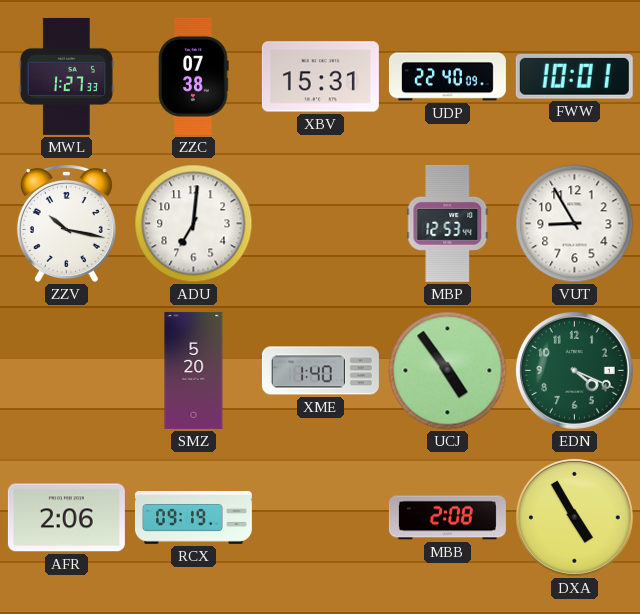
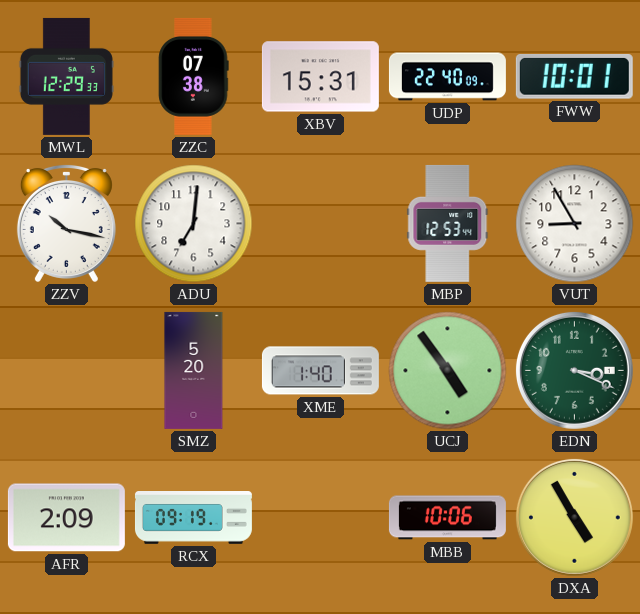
MWL: 1:27 -> 12:29 (66, 76)
EDN: 4:19 -> 3:19 (574, 370)
AFR: 2:06 -> 2:09 (66, 518)
MBB: 2:08 -> 10:06 (447, 518)
